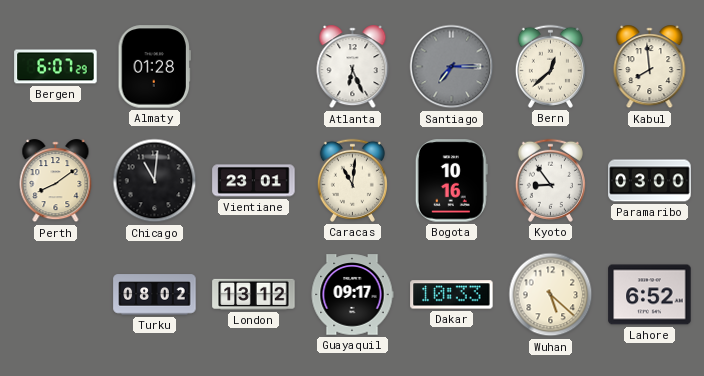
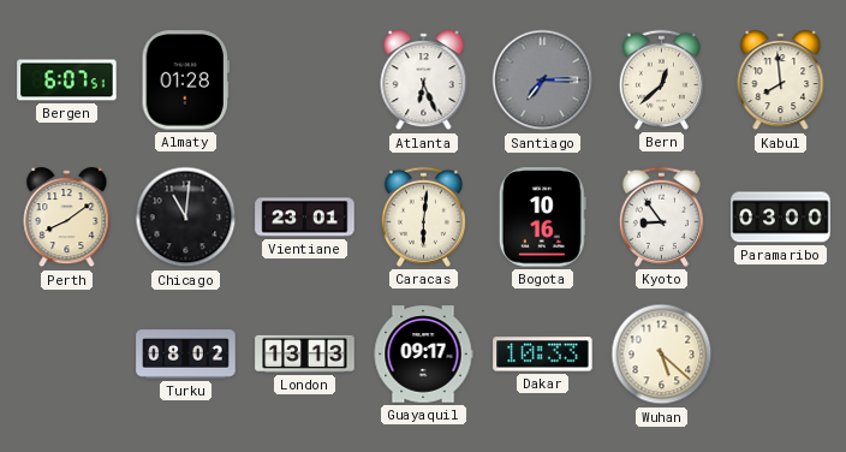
Bergen: 6:07:29 -> 6:07:51 (67, 81)
Caracas: 11:01 -> 6:01 (423, 216)
London: 13:12 -> 13:13 (305, 353)
Lahore: 6:52 -> none (650, 295)
